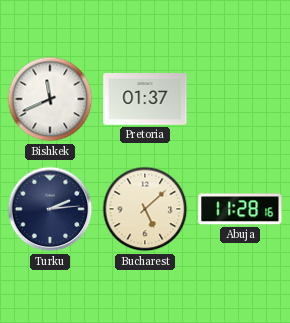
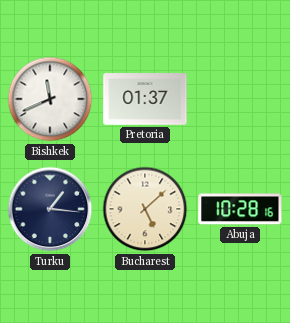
Turku: 2:14 -> 1:16 (50, 209)
Abuja: 11:28 -> 10:28 (240, 209)
